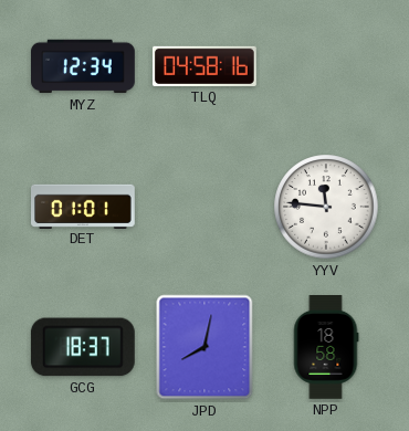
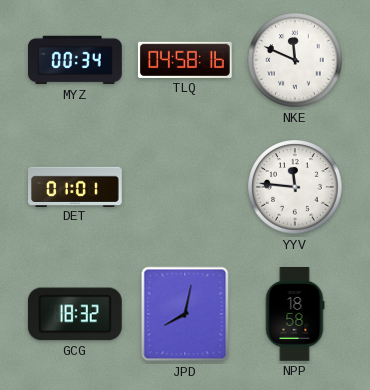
MYZ: 12:34 -> 00:34 (76, 60)
NKE: none -> 11:49 (295, 60)
GCG: 18:37 -> 18:32 (75, 314)
